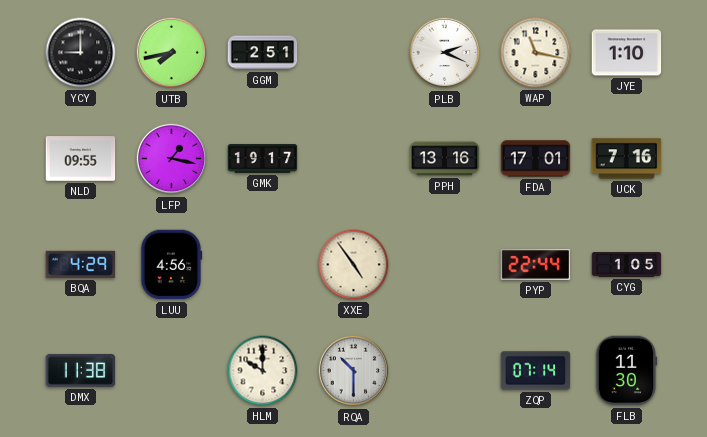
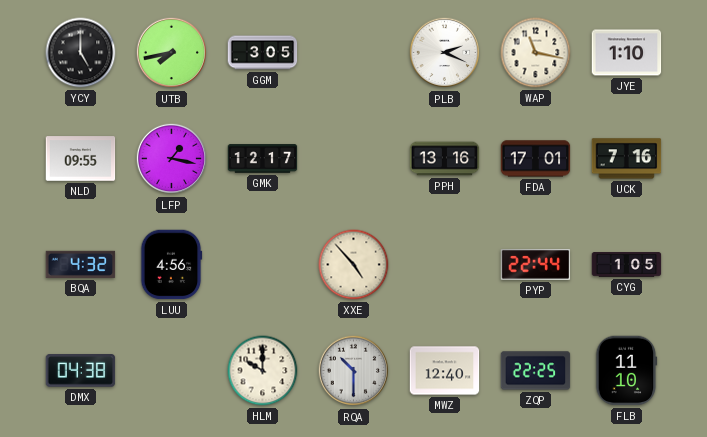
YCY: 9:00 -> 5:00 (81, 53)
GGM: 2:51 -> 3:05 (263, 53)
GMK: 19:17 -> 12:17 (263, 159)
BQA: 4:29 -> 4:32 (81, 264)
XXE: 4:54 -> 4:53 (354, 265)
DMX: 11:38 -> 04:38 (81, 371)
MWZ: none -> 12:40 (445, 371)
ZQP: 07:14 -> 22:25 (536, 371)
FLB: 11:30 -> 11:10 (626, 371)
